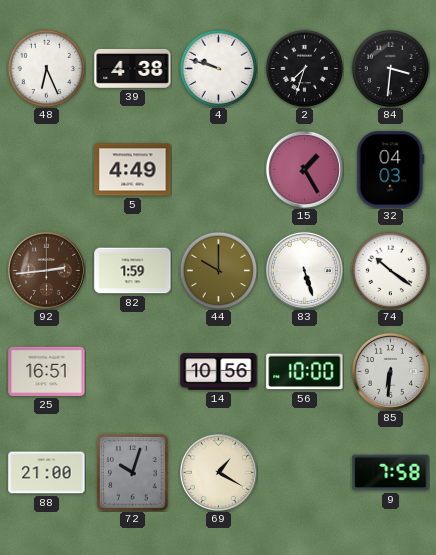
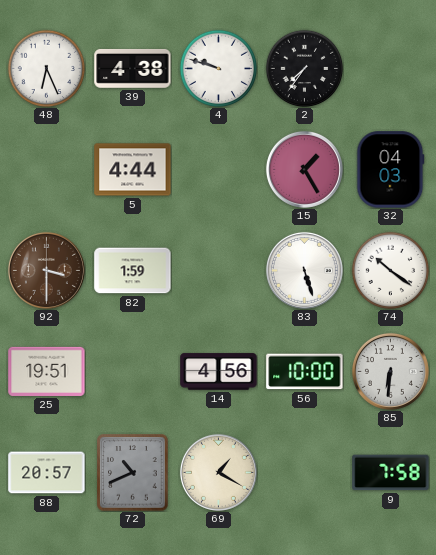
2: 7:33 -> 7:36 (304, 68)
84: 3:31 -> none (390, 68)
5: 4:49 -> 4:44 (133, 170)
92: 2:44 -> 3:30 (46, 270)
44: 10:00 -> none (218, 270)
25: 16:51 -> 19:51 (47, 371)
14: 10:56 -> 4:56 (219, 372)
88: 21:00 -> 20:57 (47, 473)
72: 10:03 -> 10:41 (133, 473)
